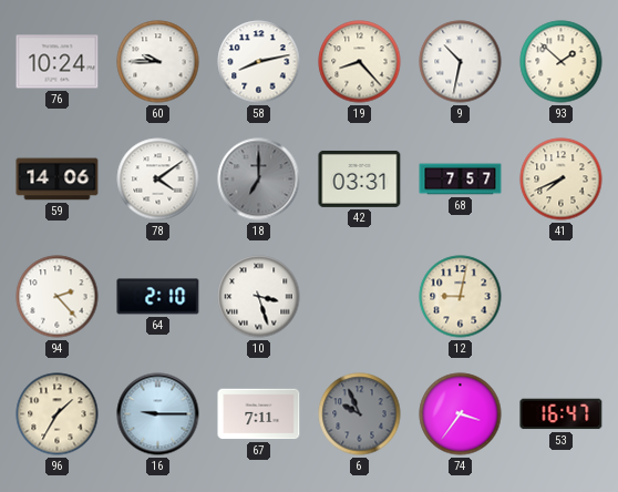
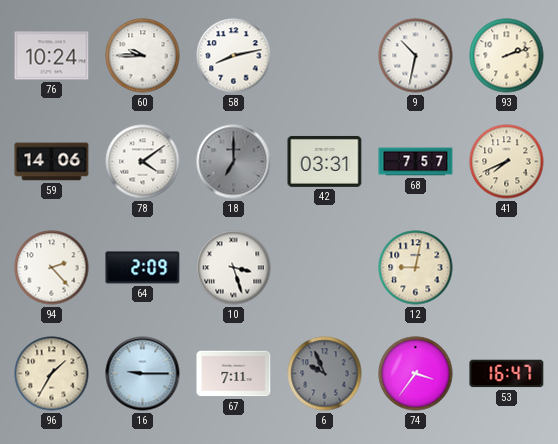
19: 8:23 -> none (360, 62)
93: 1:52 -> 2:12 (507, 56)
64: 2:10 -> 2:09 (143, 268)
